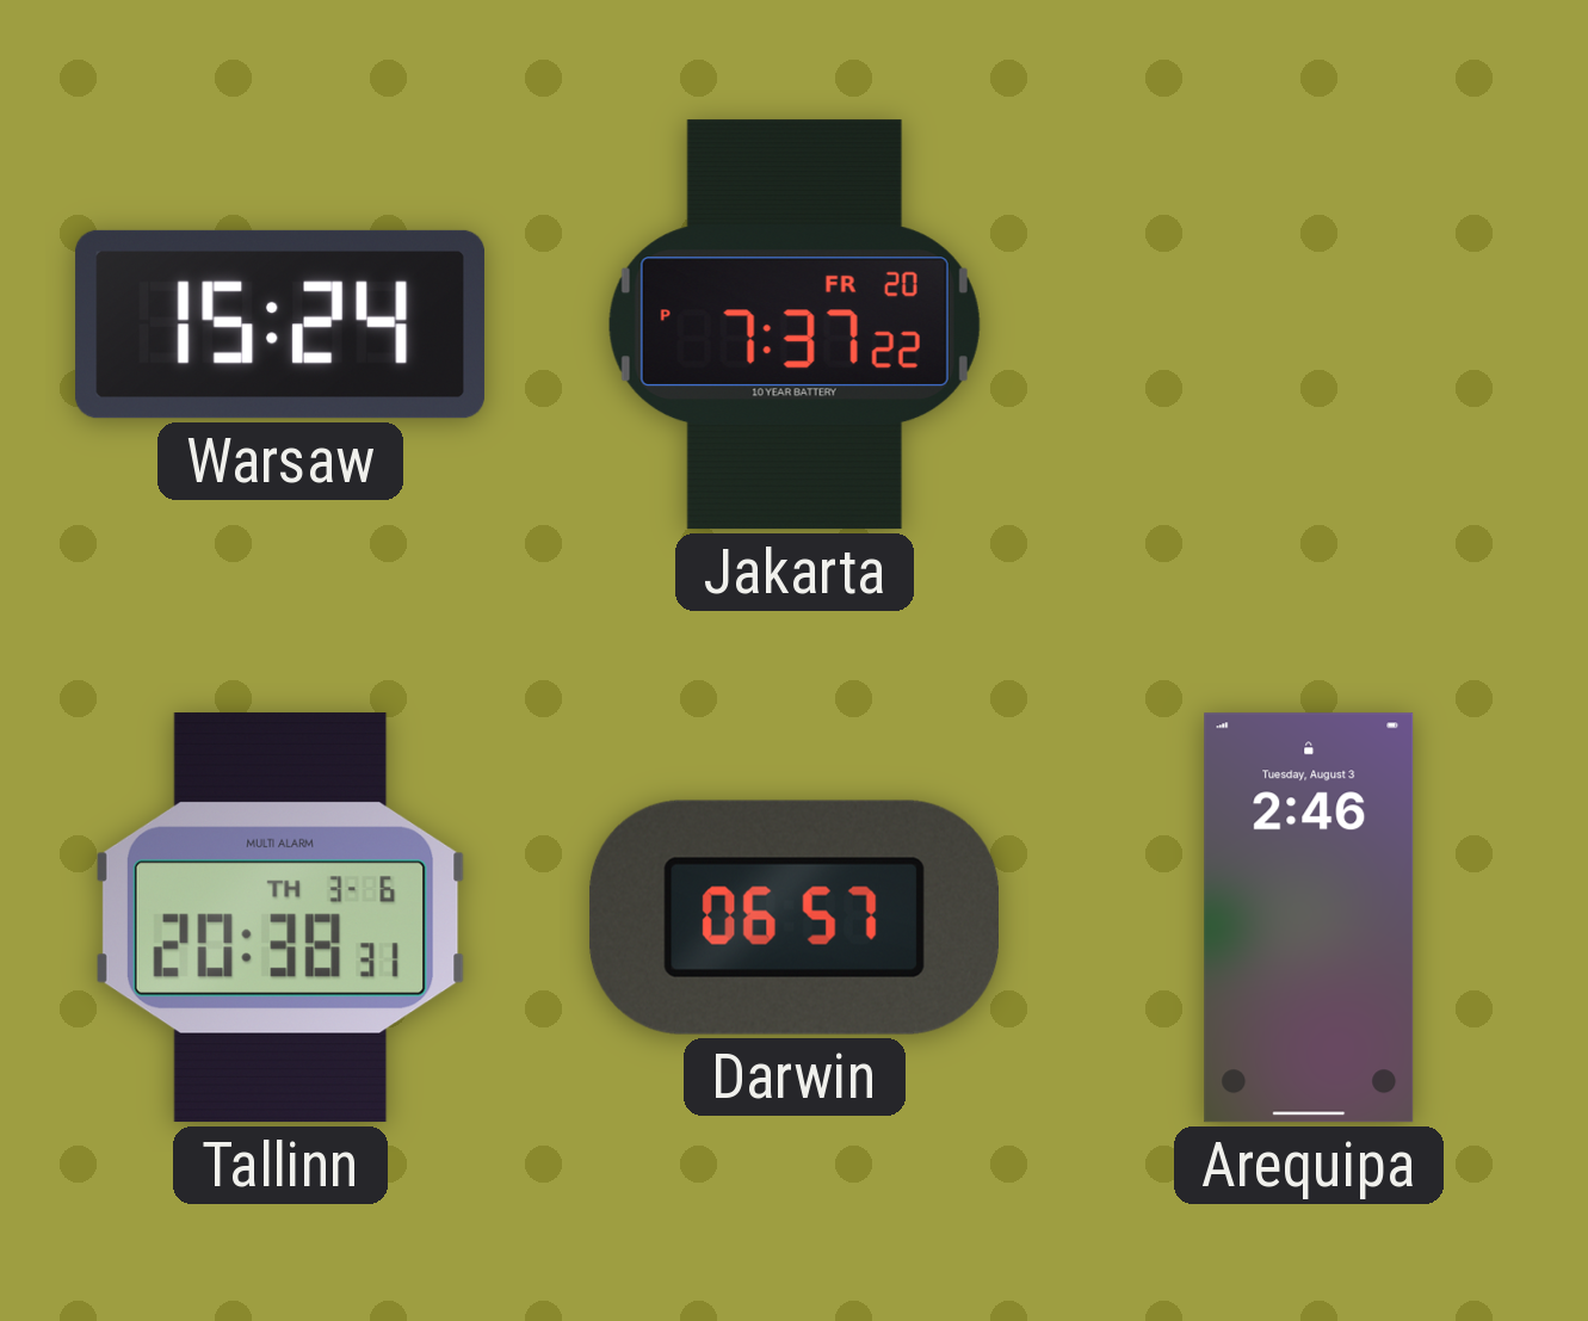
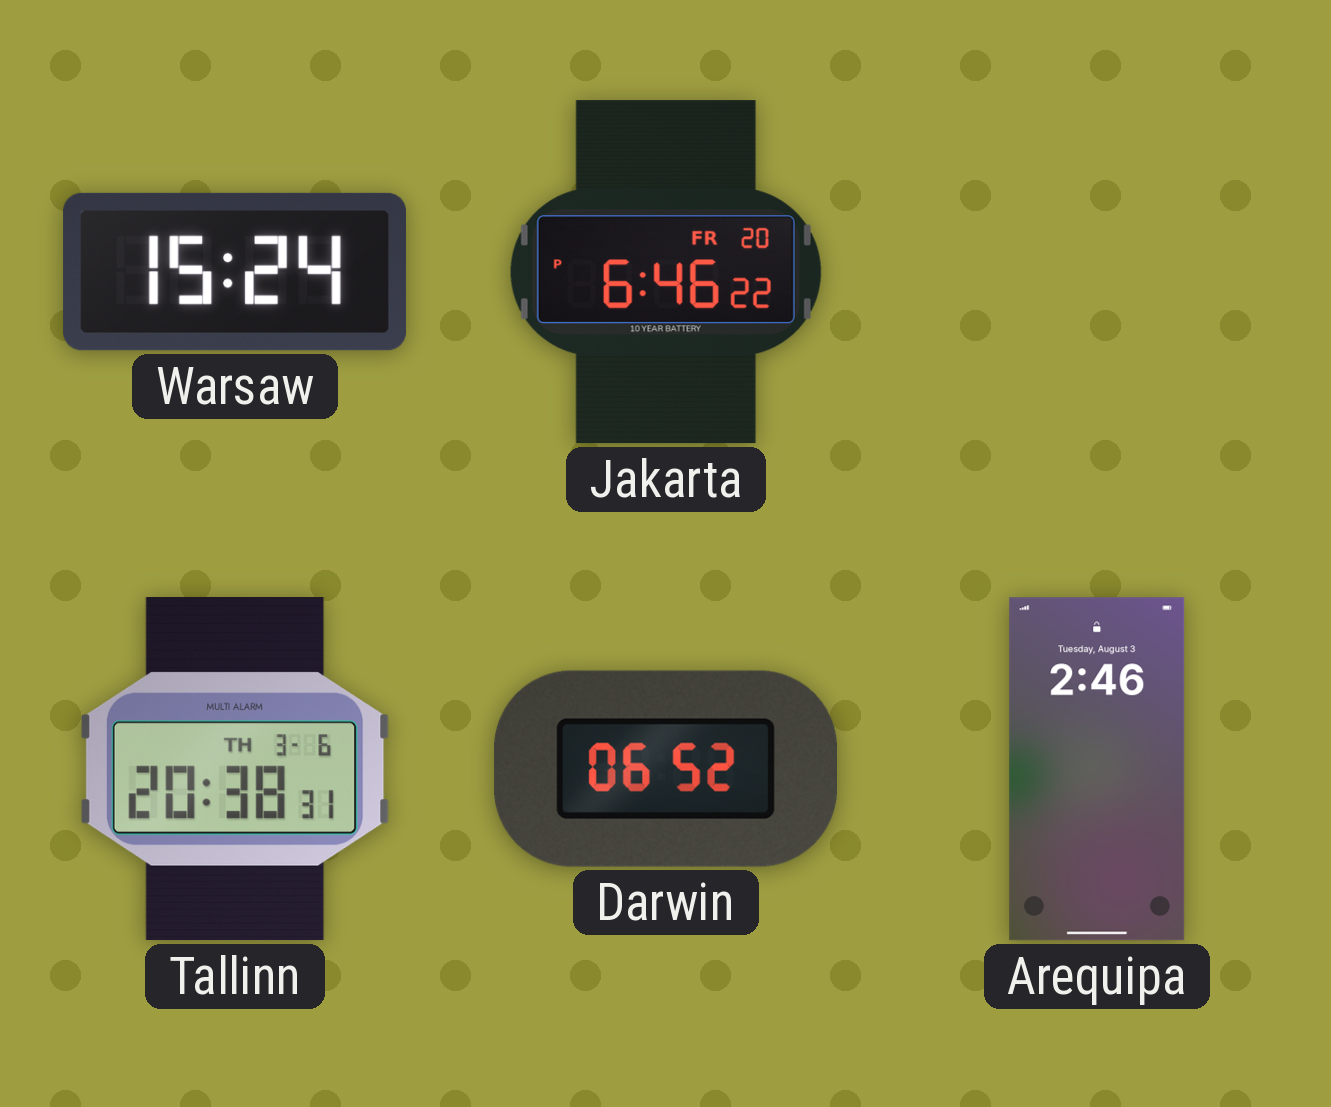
Jakarta: 7:37 -> 6:46 (666, 272)
Darwin: 06:57 -> 06:52 (665, 769)
